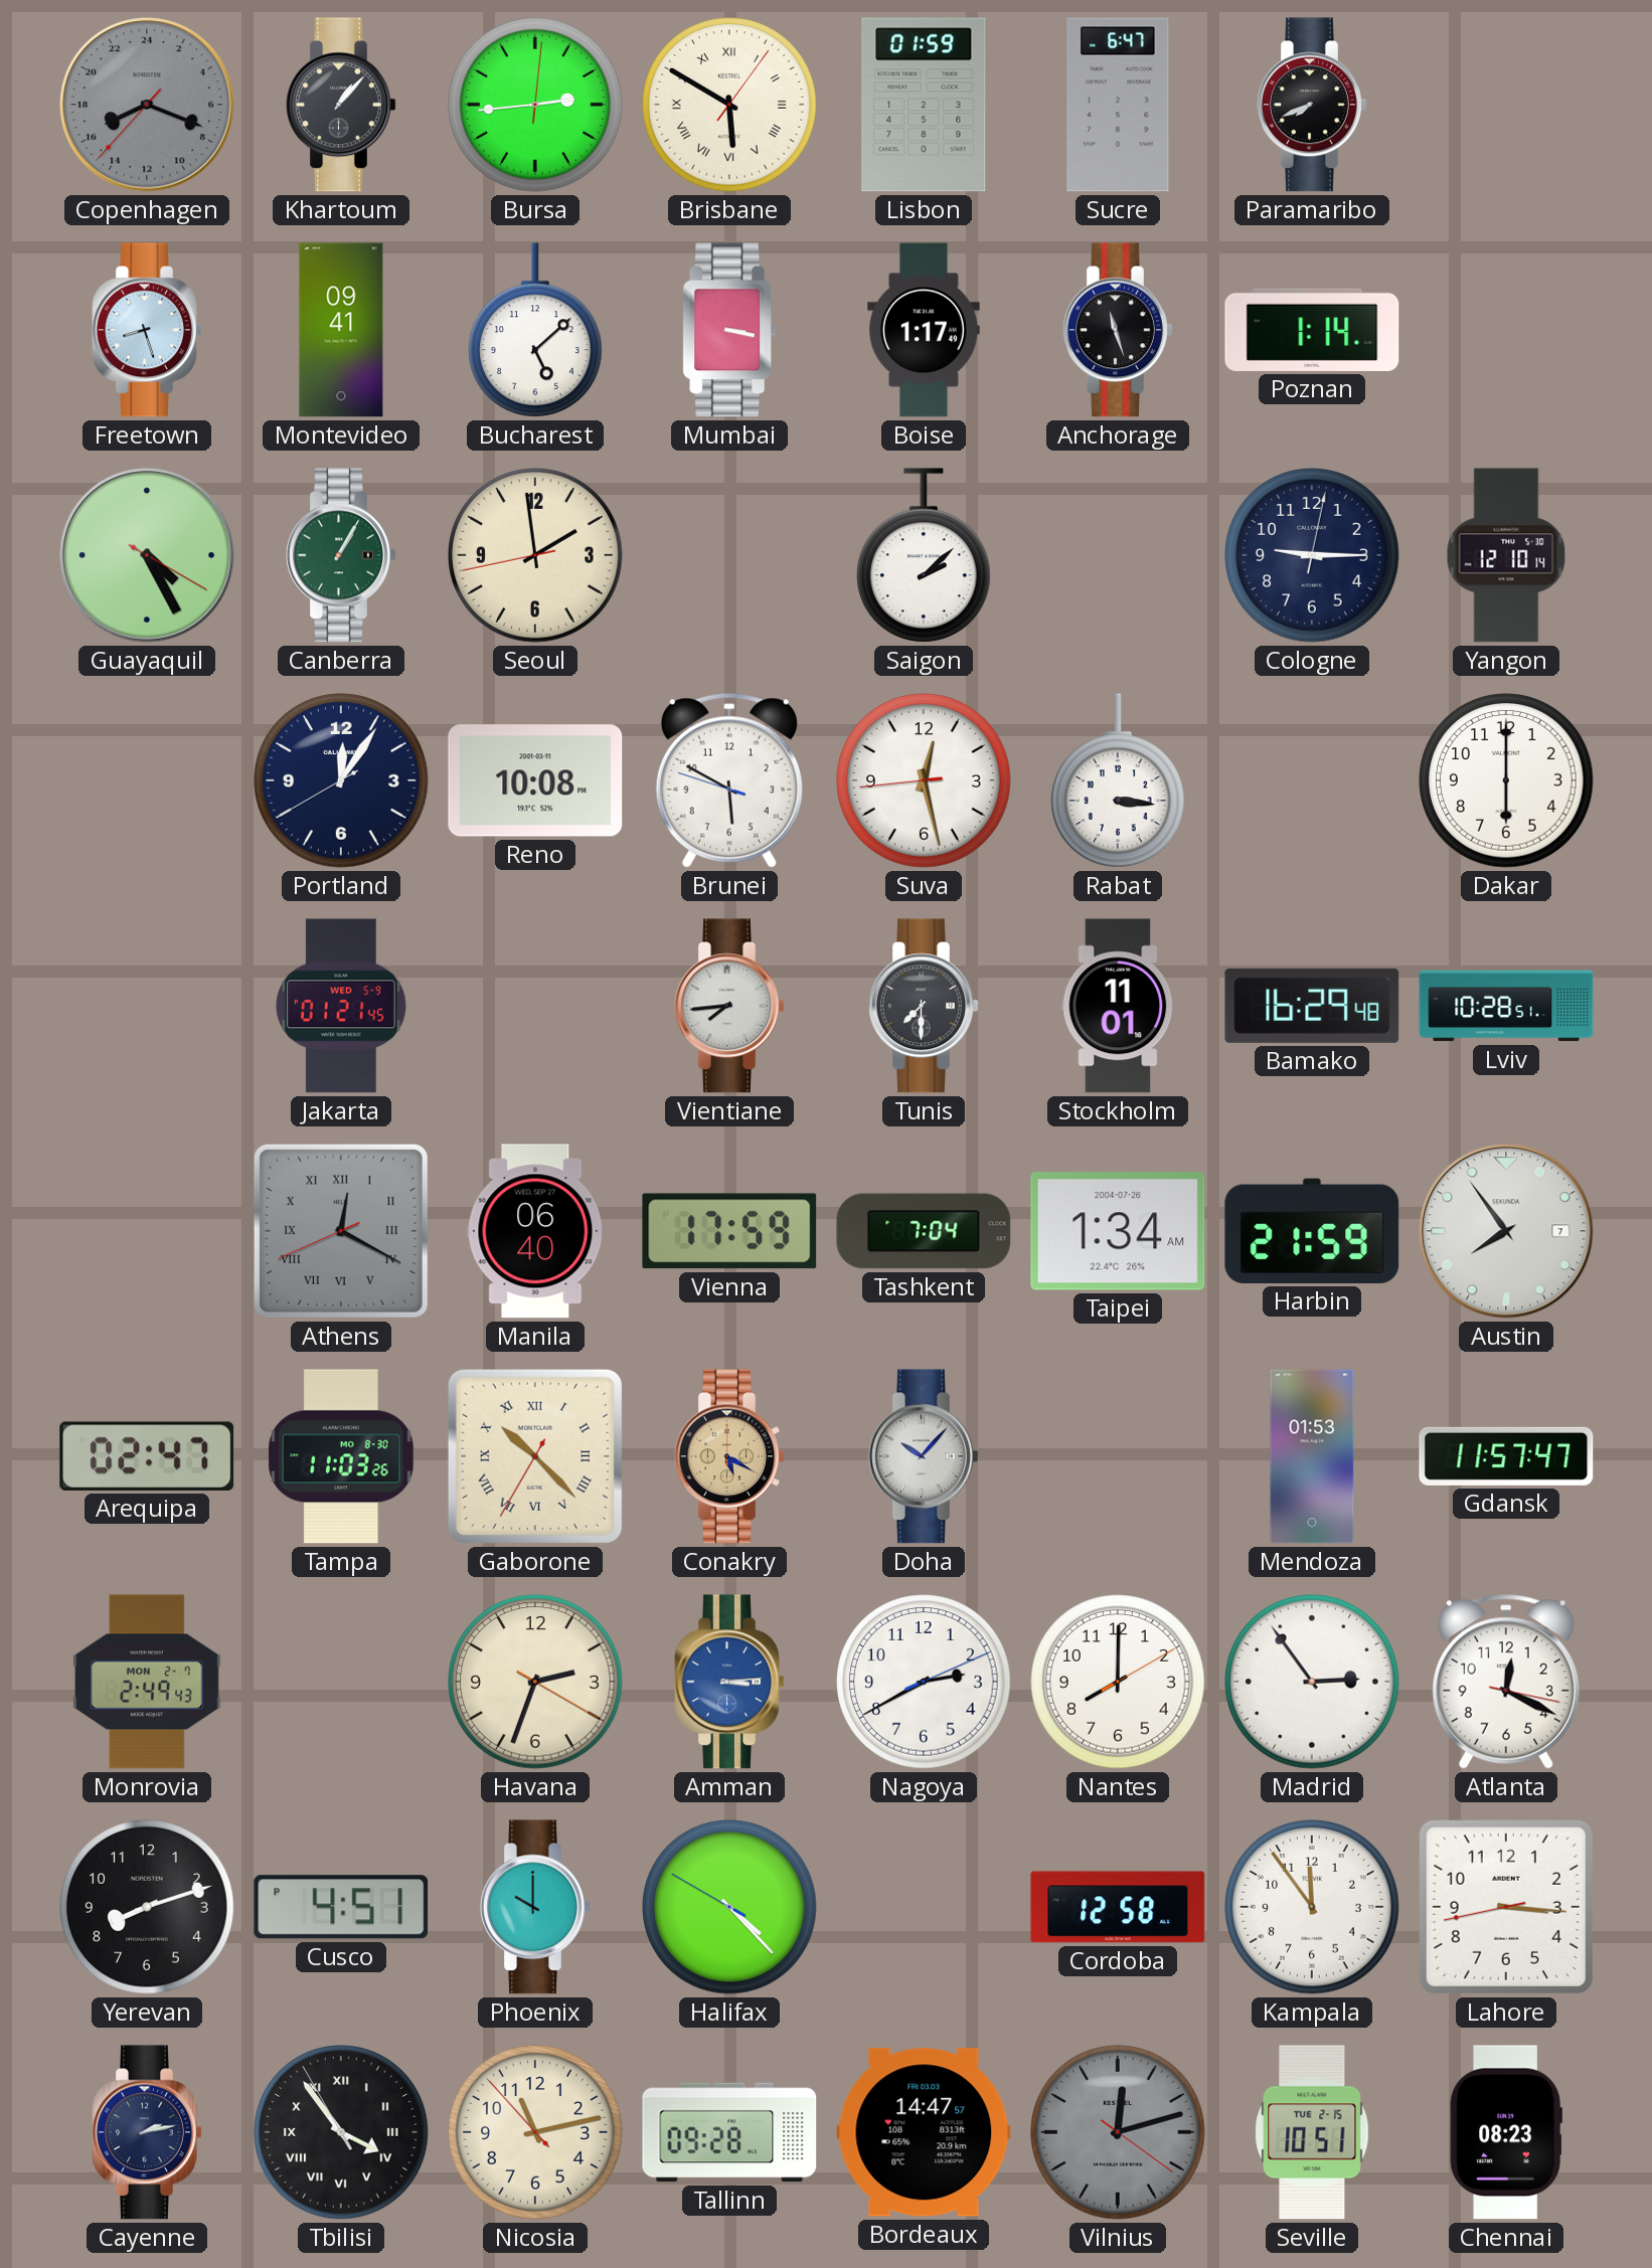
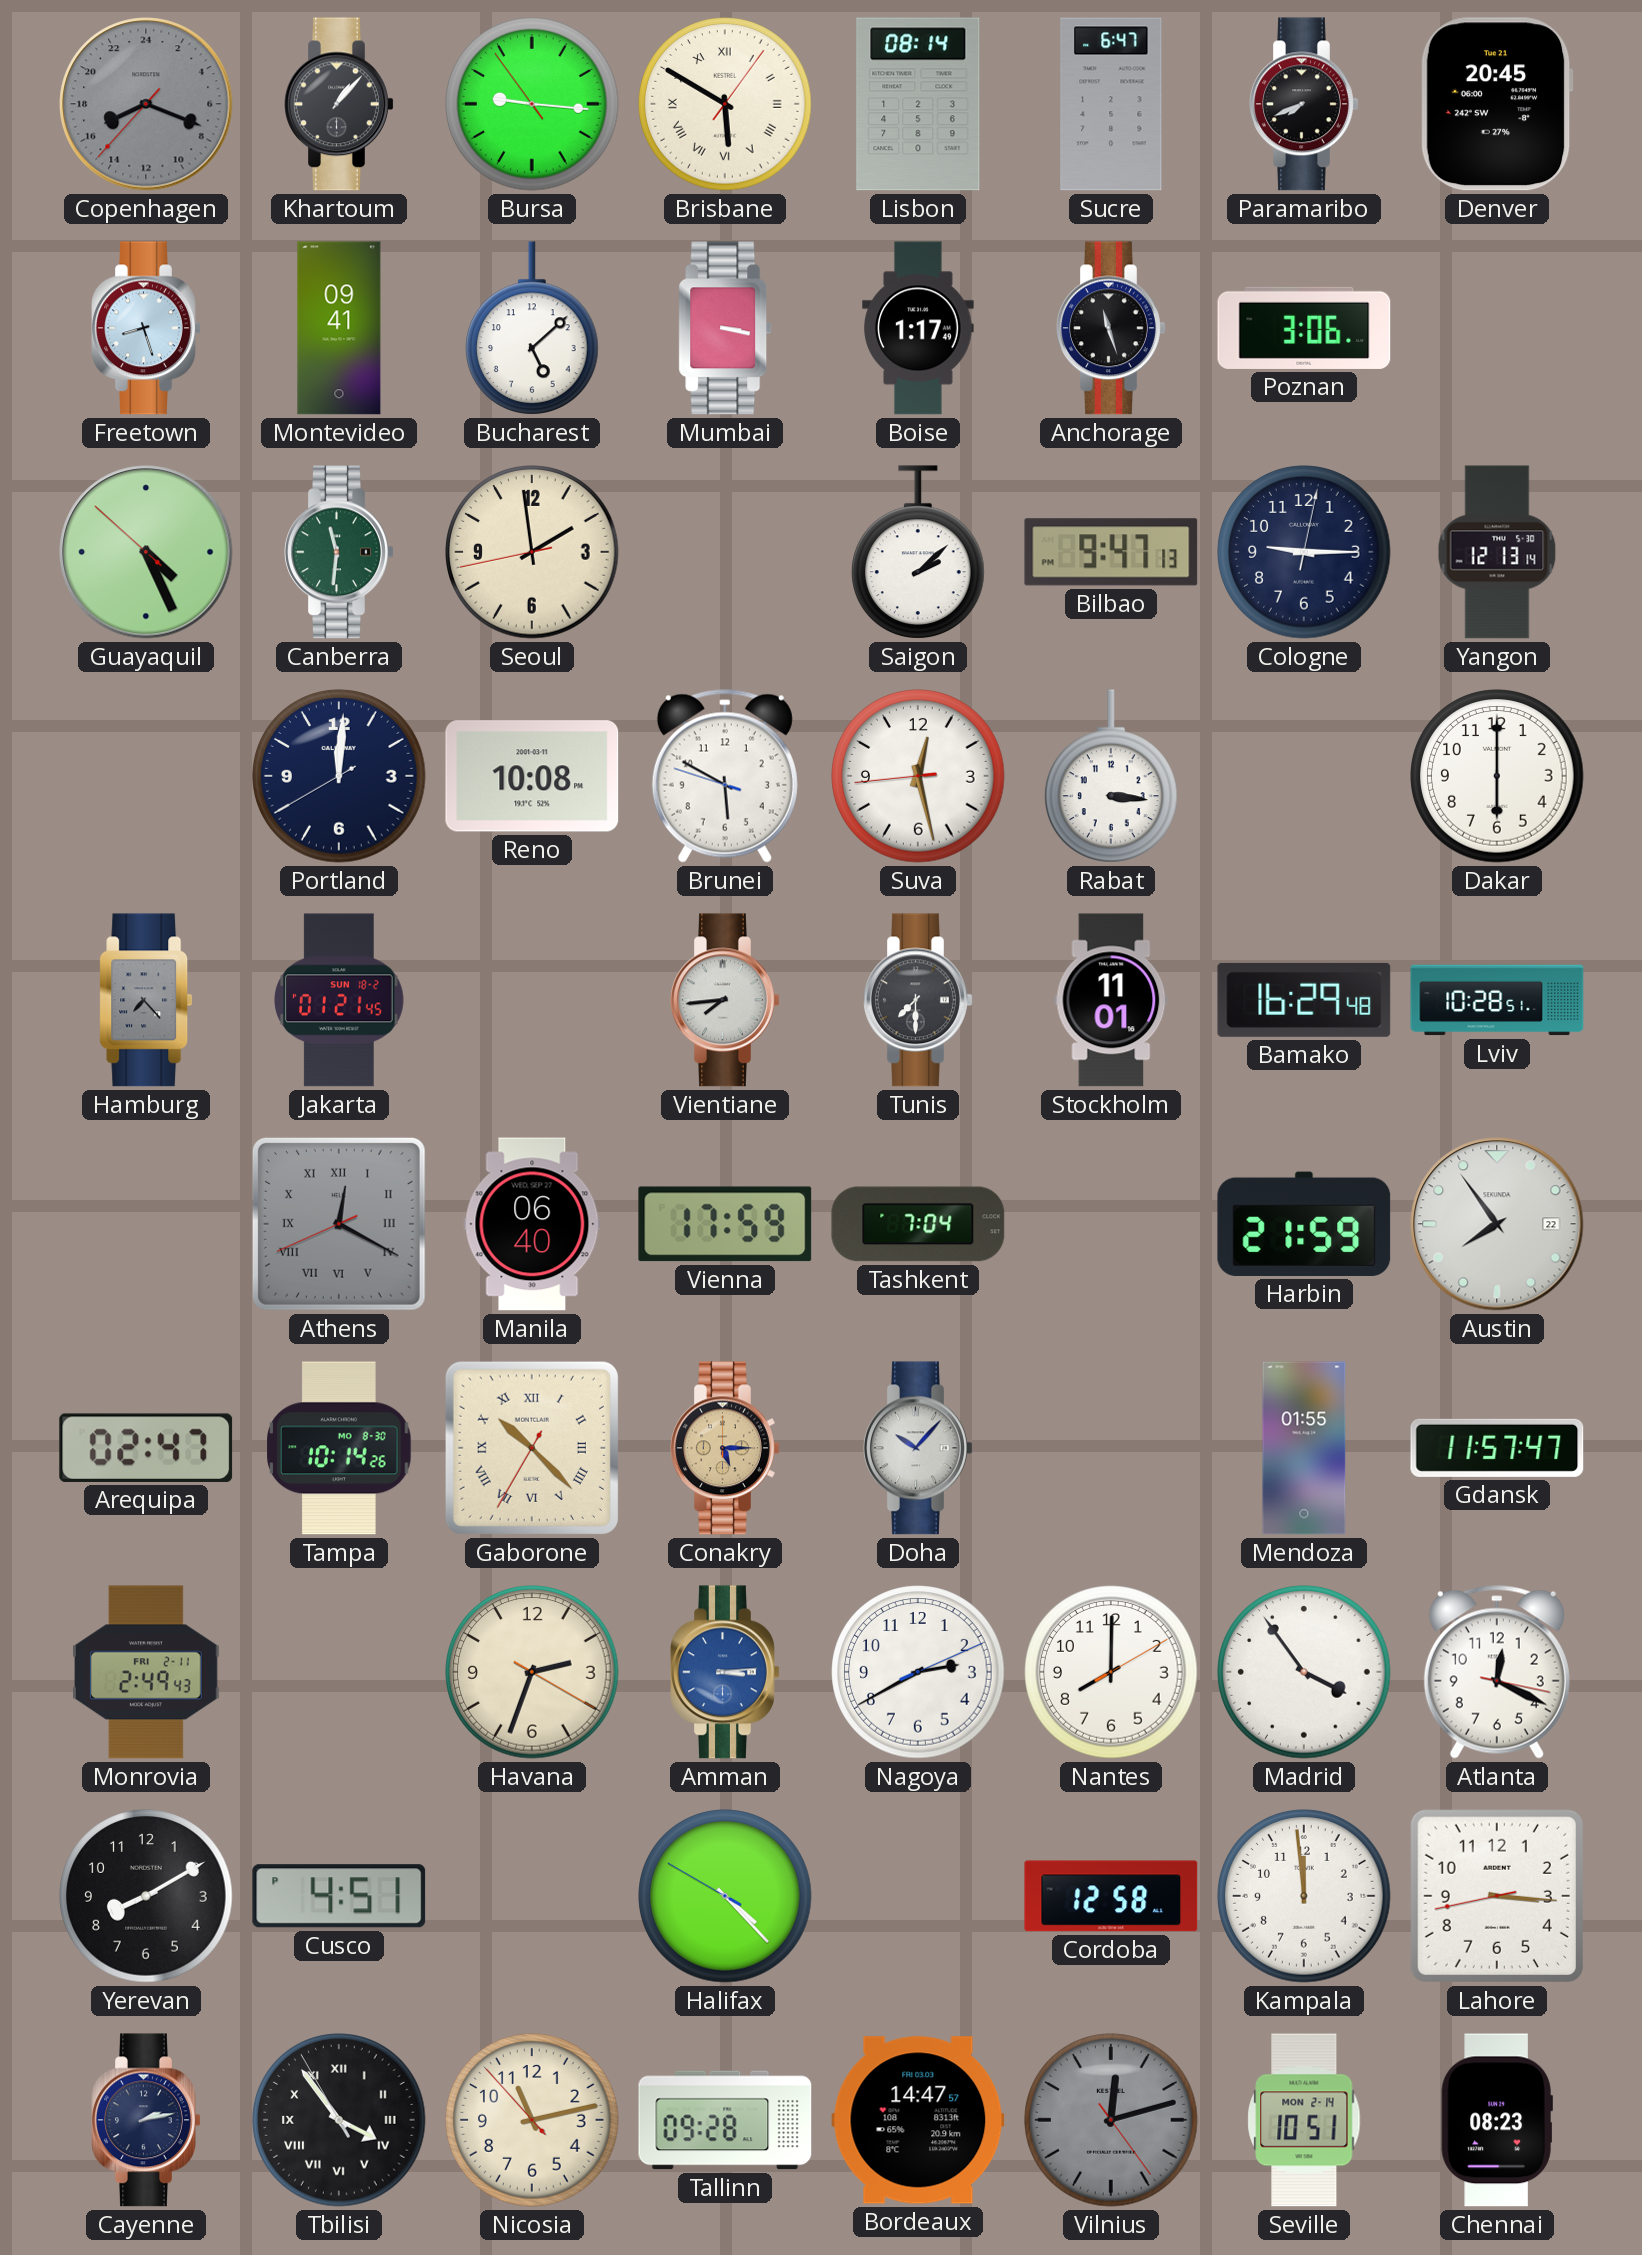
Bursa: 2:44 -> 9:15 (532, 104)
Lisbon: 01:59 -> 08:14 (918, 104)
Denver: none -> 20:45 (1497, 104)
Poznan: 1:14 -> 3:06 (1304, 328)
Guayaquil: 4:25:20 -> 4:25:52 (146, 552)
Canberra: 1:05 -> 11:31 (339, 552)
Bilbao: none -> 9:47 (1111, 552)
Yangon: 12:10 -> 12:13 (1497, 552)
Portland: 12:05 -> 12:00 (339, 776)
Hamburg: none -> 7:23 (146, 1000)
Jakarta date: WED 5-9 -> SUN 18-2 (340, 1000)
Taipei: 1:34 -> none (1118, 1231)
Austin date: 7 -> 22 (1497, 1224)
Tampa: 11:03 -> 10:14 (339, 1448)
Conakry: 5:20 -> 5:15 (725, 1448)
Mendoza: 01:53 -> 01:55 (1304, 1448)
Monrovia date: MON 2-7 -> FRI 2-11 (147, 1672)
Madrid: 2:54 -> 3:54 (1304, 1672)
Yerevan: 8:12 -> 8:10 (146, 1896)
Phoenix: 10:00 -> none (535, 1907)
Kampala: 11:54 -> 11:59 (1304, 1896)
Vilnius: 12:12:21 -> 12:12:24 (1111, 2120)
Seville date: TUE 2-15 -> MON 2-14 (1304, 2120)
